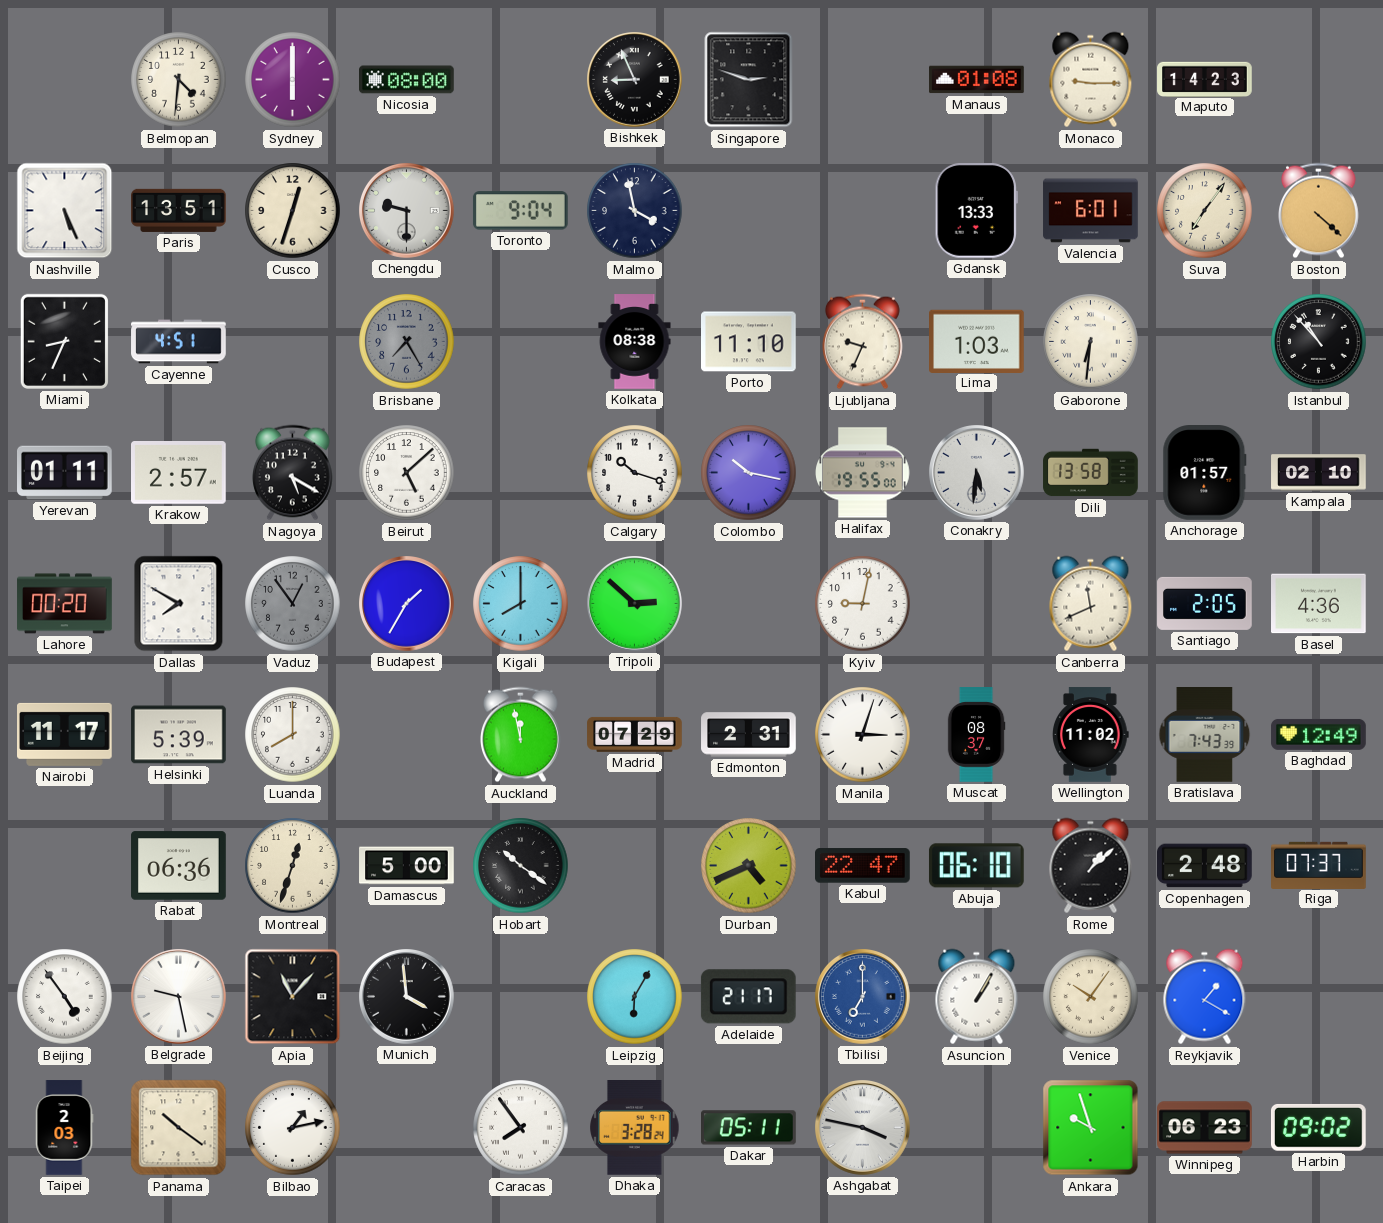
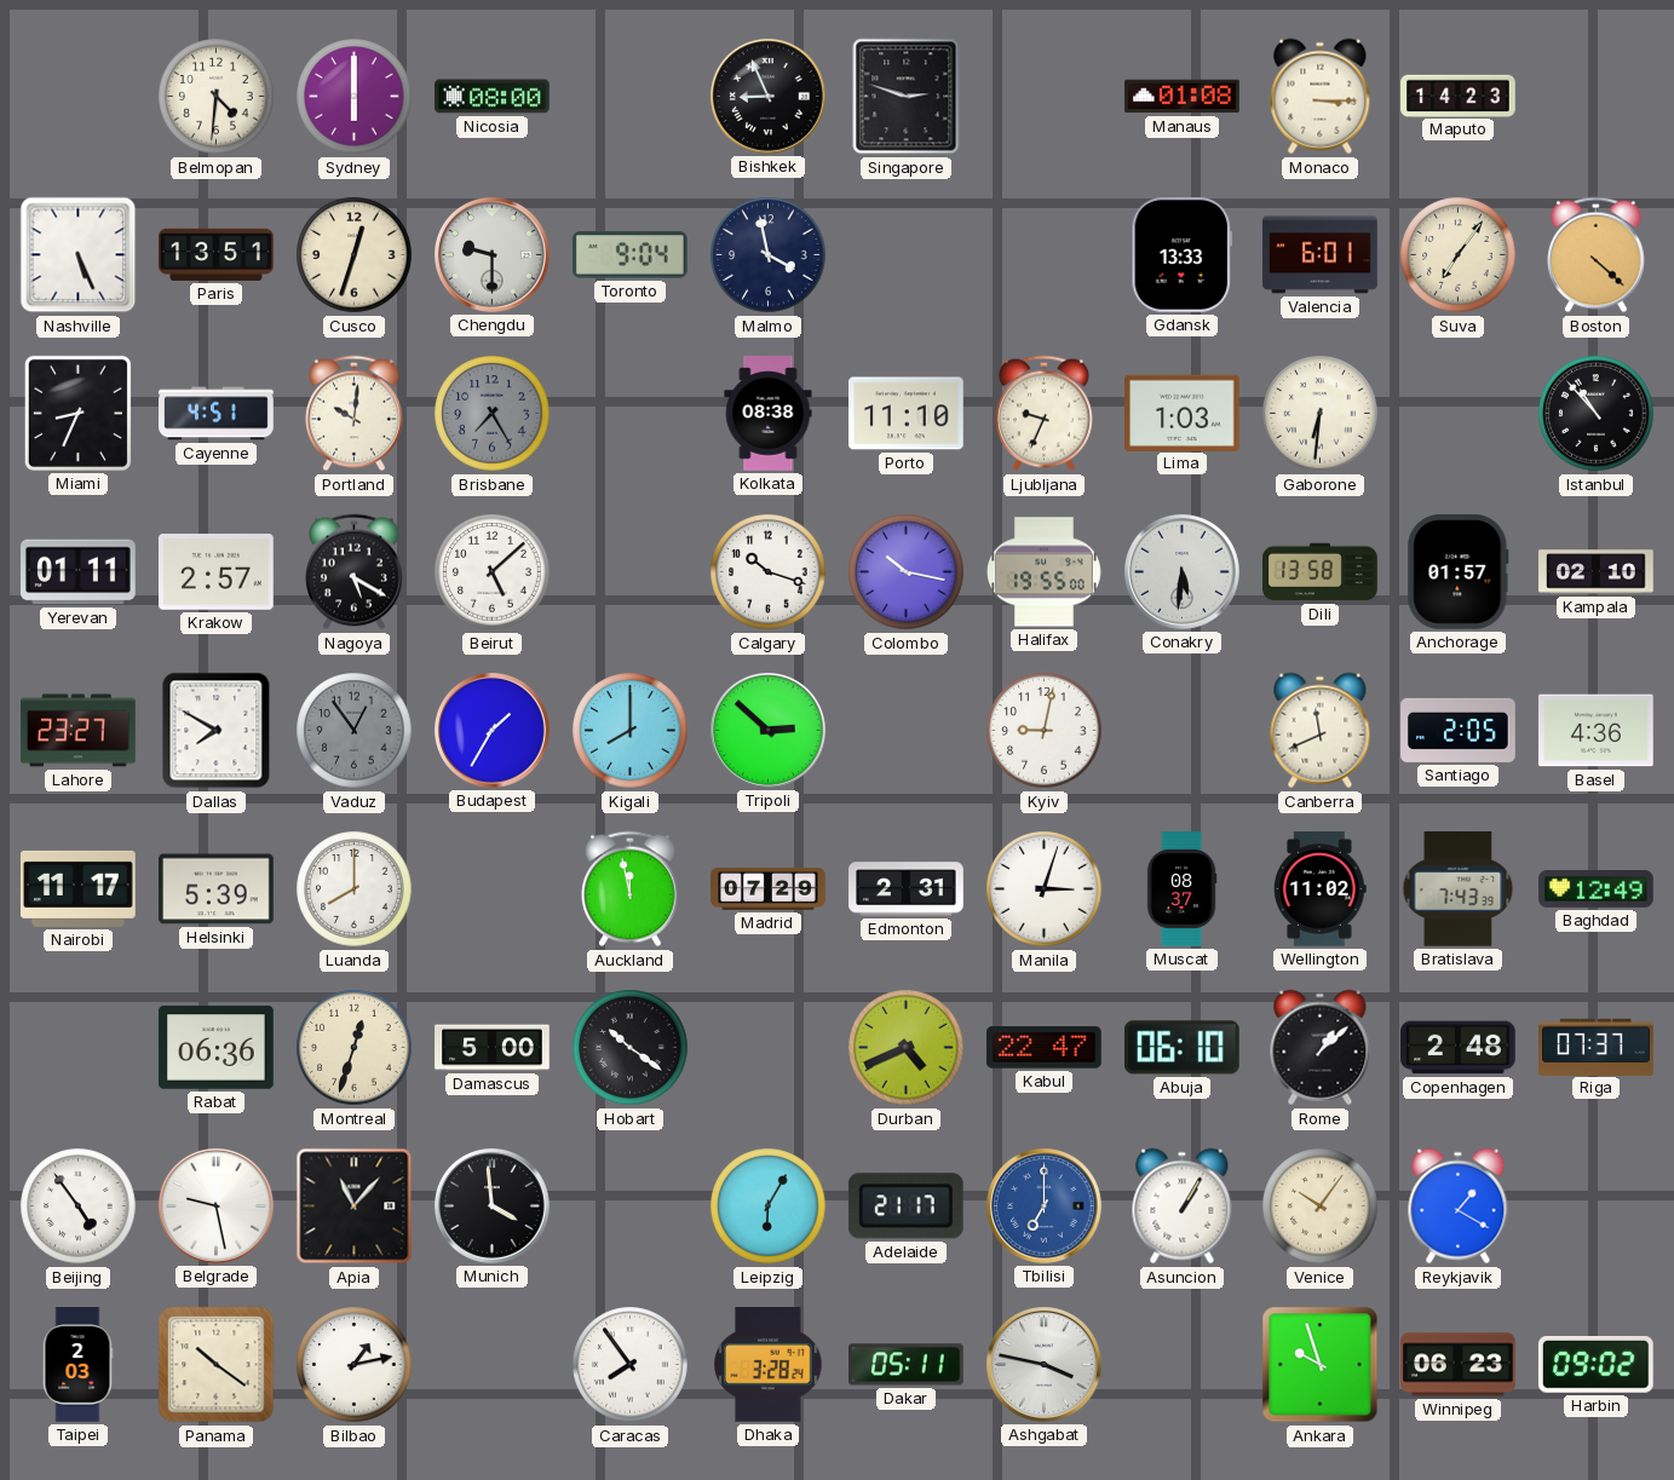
Monaco: 9:15 -> 3:15 (1321, 97)
Portland: none -> 10:01 (355, 414)
Lahore: 00:20 -> 23:27 (79, 731)
